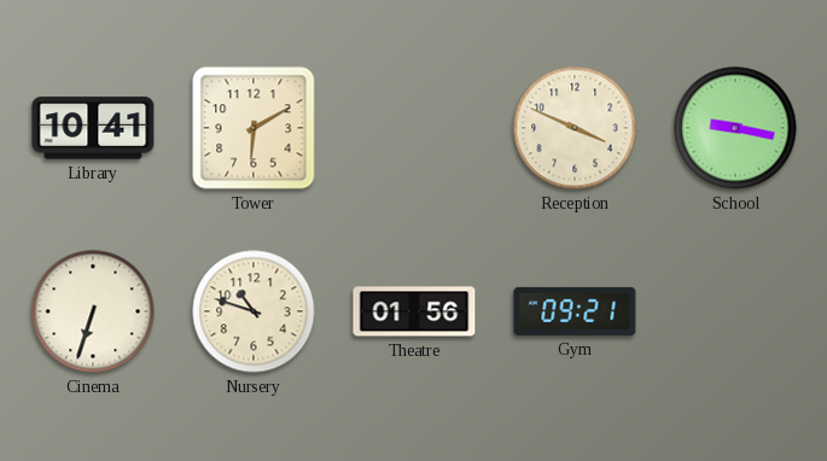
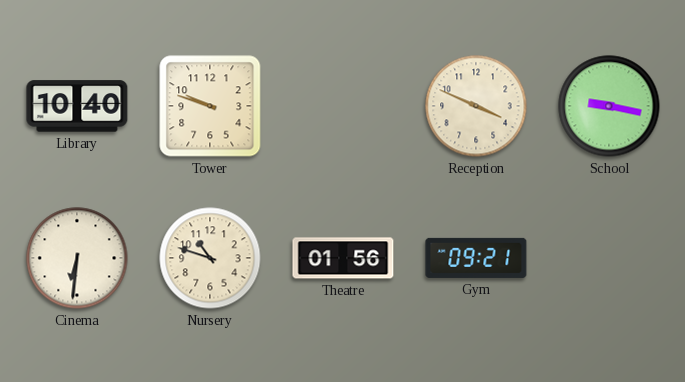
Library: 10:41 -> 10:40 (77, 106)
Tower: 6:10 -> 9:48 (210, 106)
Cinema: 6:33 -> 6:31 (77, 258)
